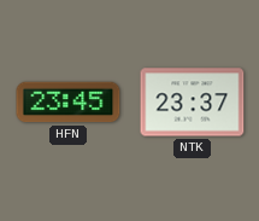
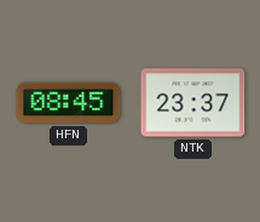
HFN: 23:45 -> 08:45 (69, 103)
